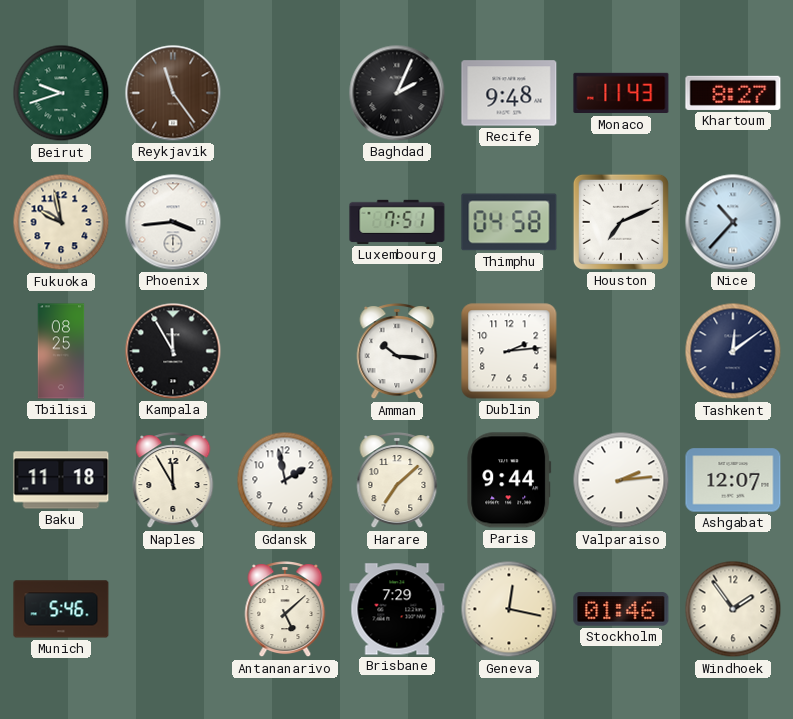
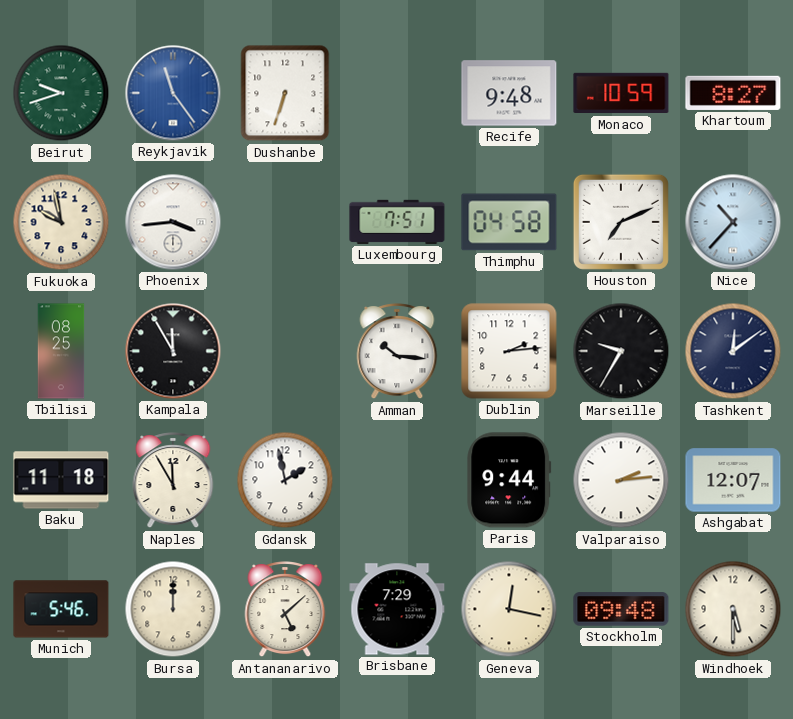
Reykjavik dial: brown -> blue (173, 93)
Dushanbe: none -> 6:33 (285, 93)
Baghdad: 2:04 -> none (397, 93)
Monaco: 11:43 -> 10:59 (621, 93)
Marseille: none -> 9:35 (621, 351)
Harare: 7:08 -> none (397, 481)
Bursa: none -> 12:00 (173, 609)
Stockholm: 01:46 -> 09:48 (621, 609)
Windhoek: 1:54 -> 5:30 (733, 609)
